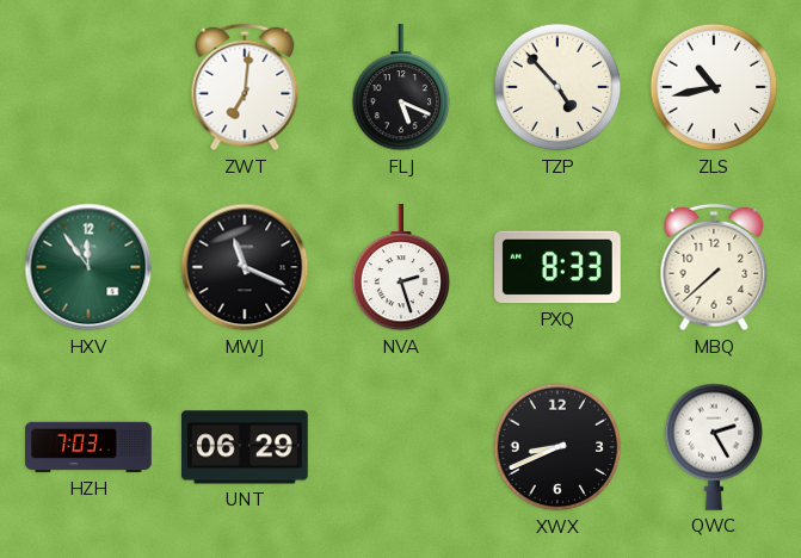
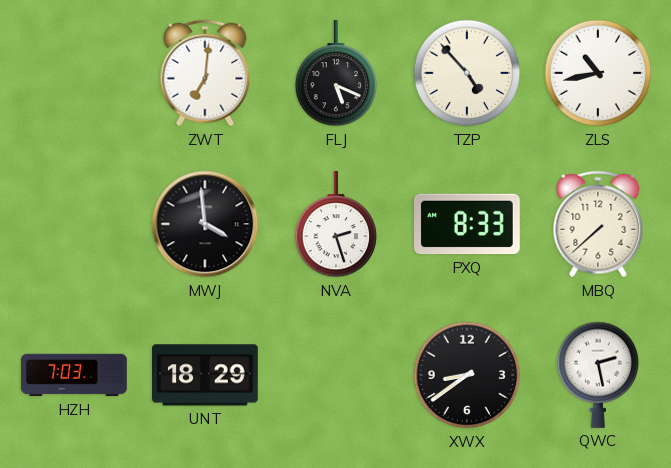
HXV: 11:54 -> none (88, 267)
MWJ: 11:19 -> 3:59 (205, 224)
UNT: 06:29 -> 18:29 (206, 375)
XWX: 8:41 -> 8:39 (467, 375)
QWC: 2:25 -> 2:28 (598, 375)
